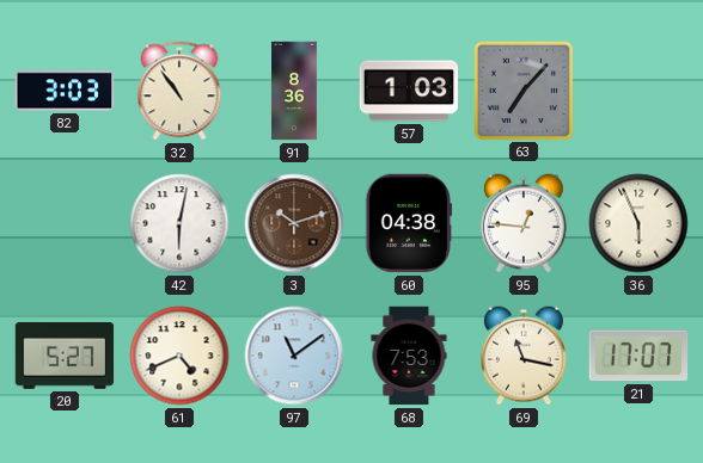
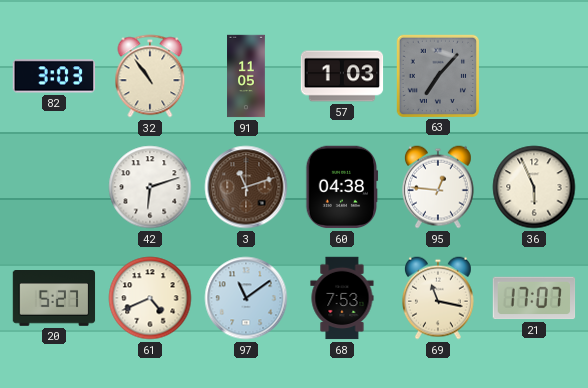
91: 8:36 -> 11:05 (246, 76)
42: 6:02 -> 6:12 (150, 187)
3: 10:12 -> 11:12 (246, 187)
